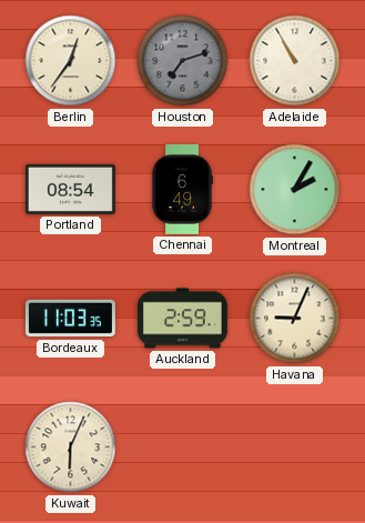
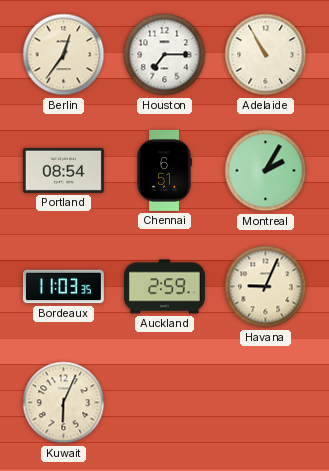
Houston: 7:12 -> 7:15 (165, 55)
Houston dial: grey -> white (165, 55)
Chennai: 6:49 -> 6:51 (164, 170)
